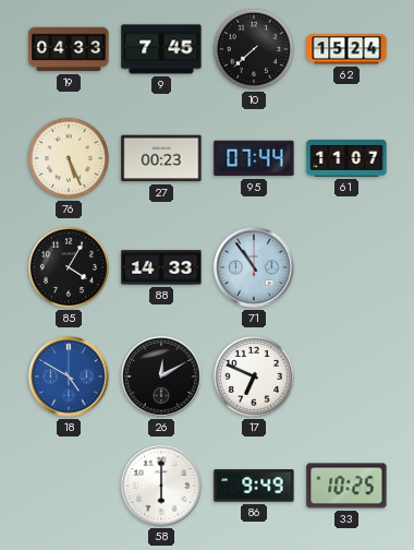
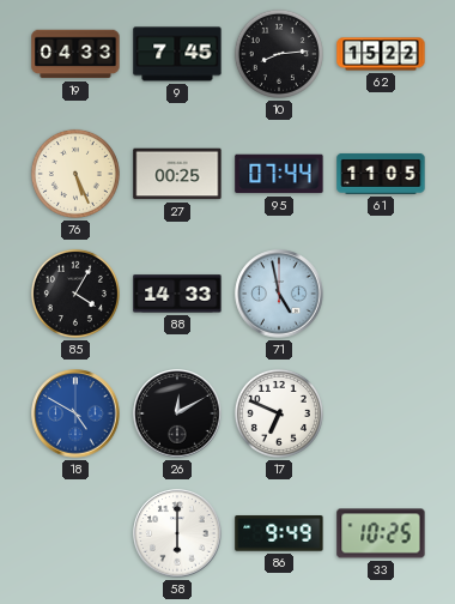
10: 7:38 -> 8:14 (279, 54)
62: 15:24 -> 15:22 (381, 54)
27: 00:23 -> 00:25 (177, 174)
61: 11:07 -> 11:05 (381, 174)
71: 10:54 -> 4:58 (279, 294)
